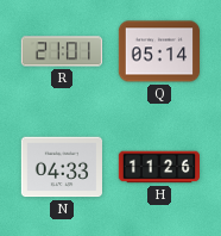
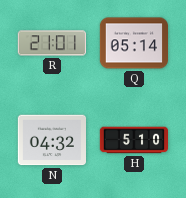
N: 04:33 -> 04:32 (51, 140)
H: 11:26 -> 5:10 (133, 140)
